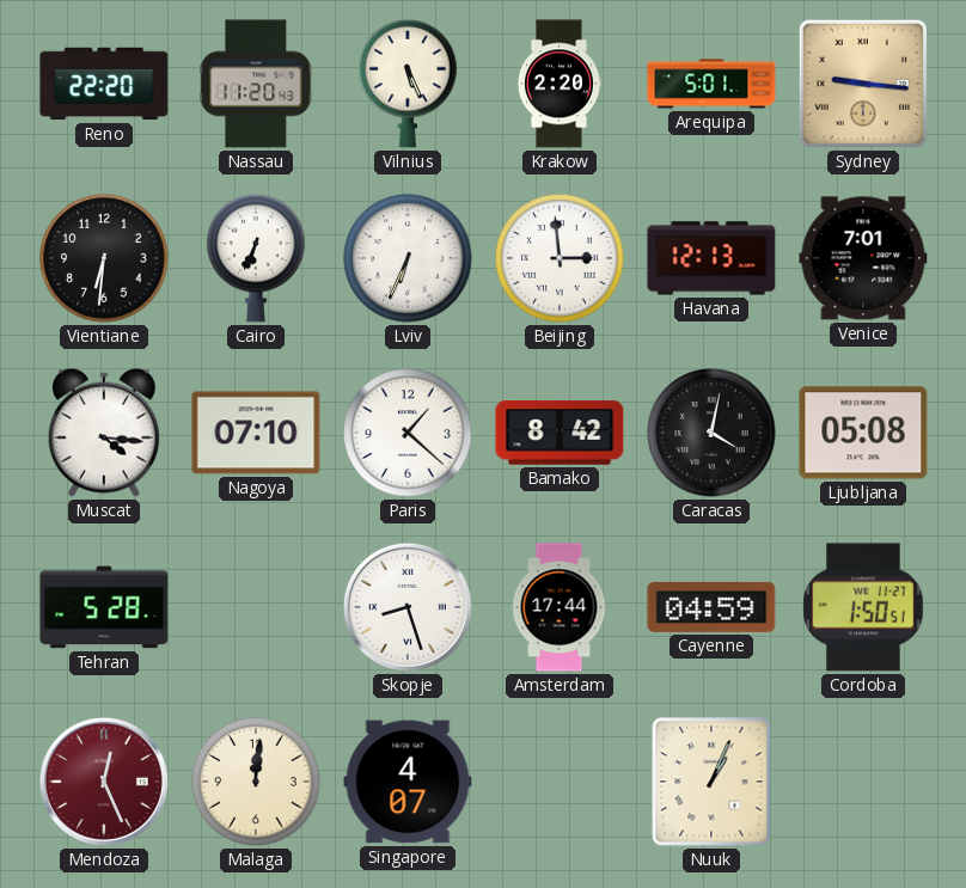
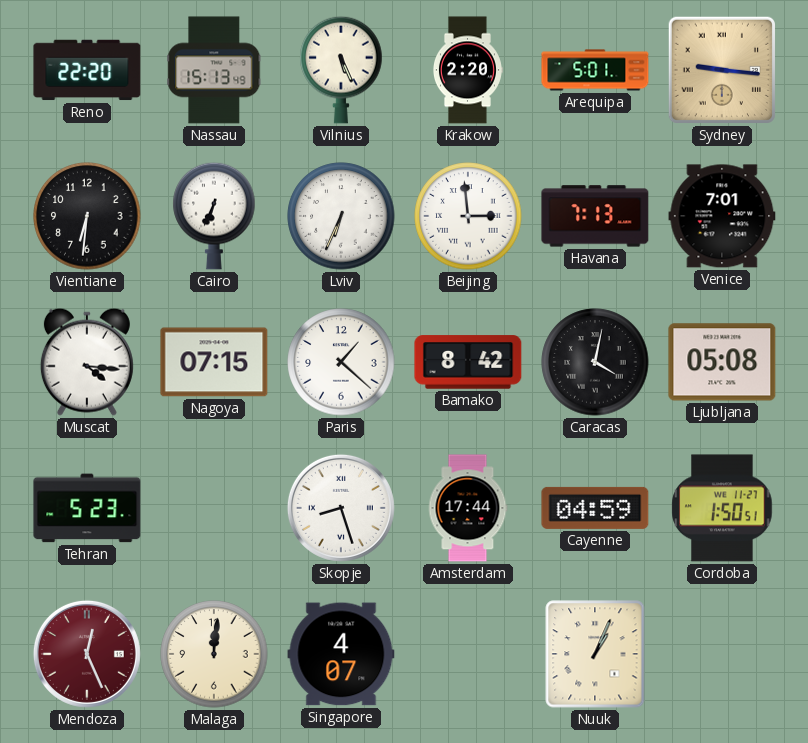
Nassau: 11:20 -> 15:13 (214, 70)
Havana: 12:13 -> 7:13 (595, 216)
Nagoya: 07:10 -> 07:15 (214, 362)
Tehran: 5:28 -> 5:23 (87, 508)
